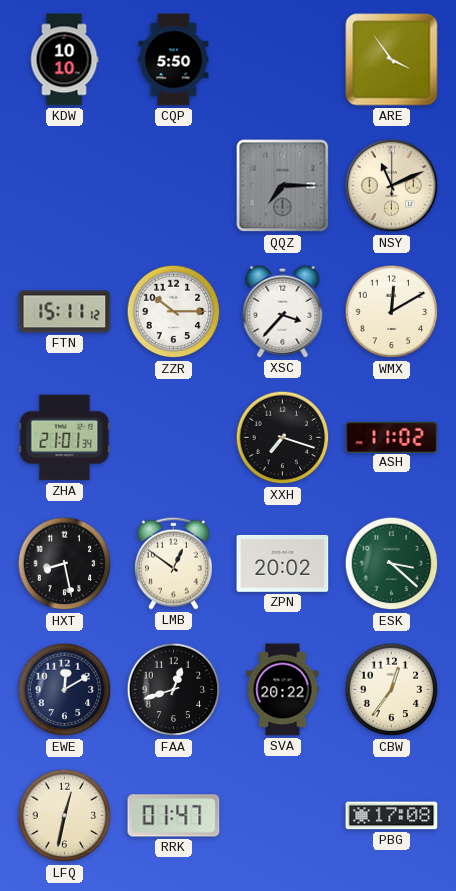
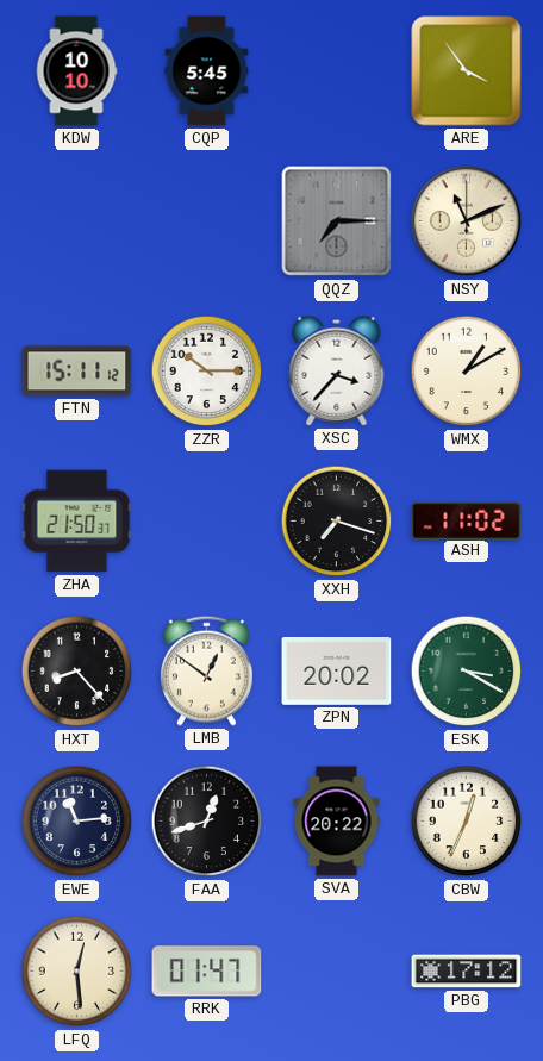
CQP: 5:50 -> 5:45 (207, 71)
WMX: 12:10 -> 1:10 (467, 372)
ZHA: 21:01 -> 21:50 (77, 522)
HXT: 8:28 -> 8:23 (77, 672)
ESK: 3:22 -> 3:20 (467, 672)
EWE: 12:10 -> 11:14 (77, 822)
CBW: 12:36 -> 12:34 (467, 822)
LFQ: 12:32 -> 12:29 (77, 972)
PBG: 17:08 -> 17:12 (467, 972)
